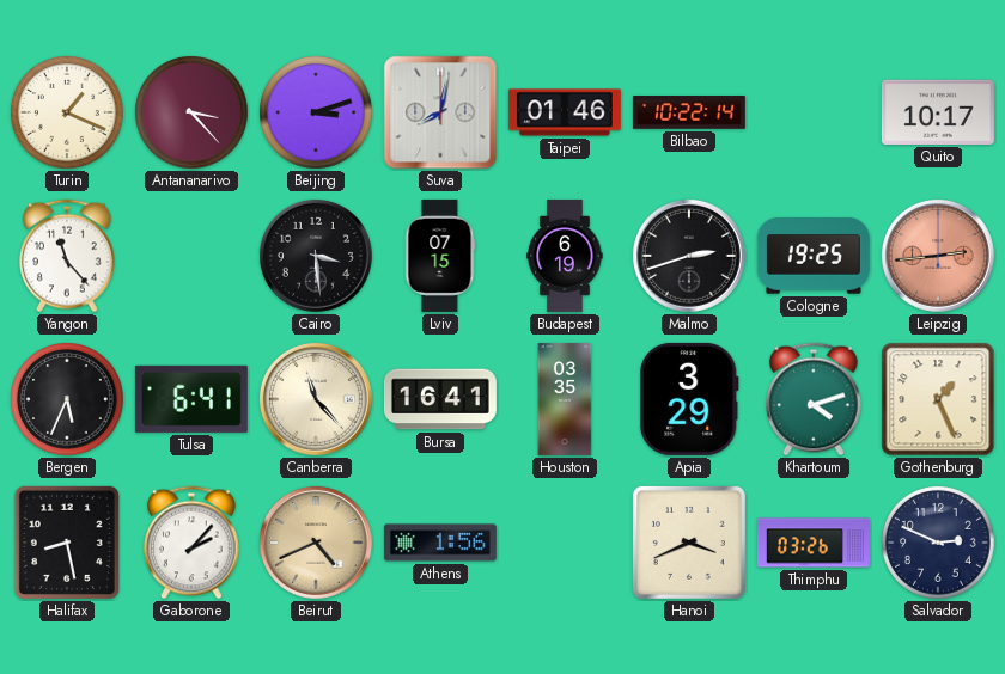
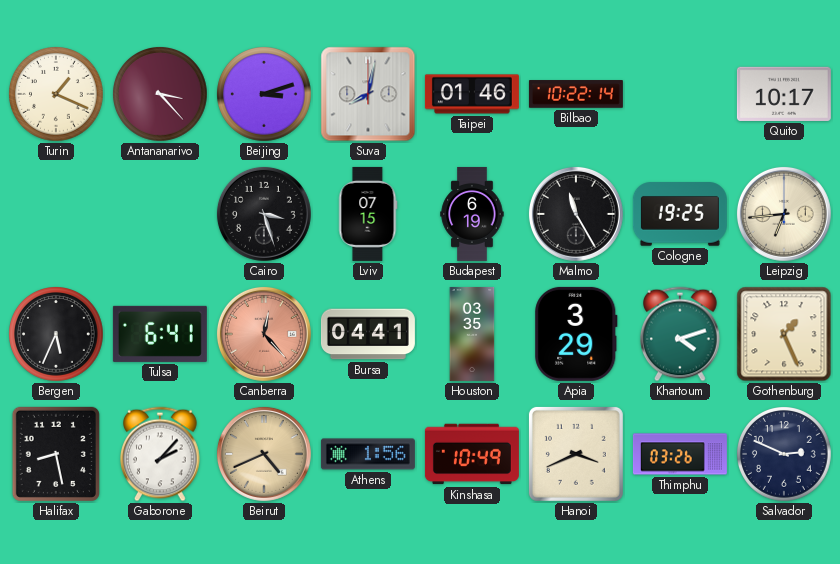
Yangon: 11:23 -> none (68, 256)
Cairo: 3:29 -> 3:27 (264, 214)
Malmo: 2:42 -> 11:25 (576, 214)
Leipzig: 2:44 -> 6:44 (784, 214)
Leipzig dial: salmon -> cream (784, 214)
Canberra: 11:23 -> 12:23 (264, 334)
Canberra dial: cream -> salmon (264, 334)
Bursa: 16:41 -> 04:41 (368, 334)
Kinshasa: none -> 10:49 (472, 454)
